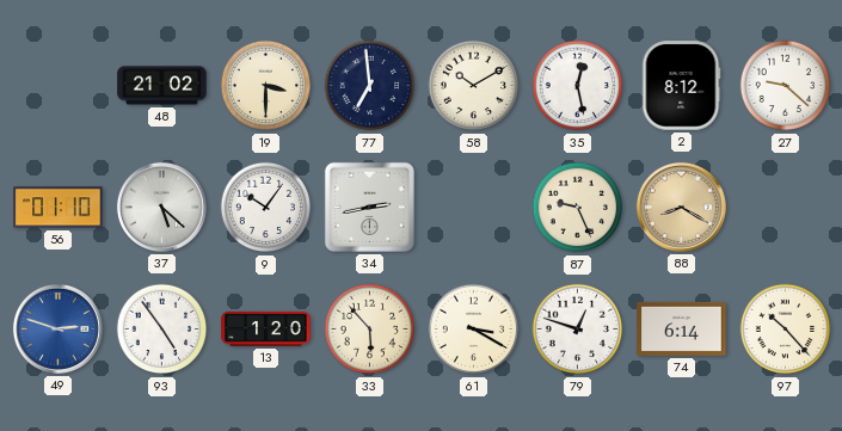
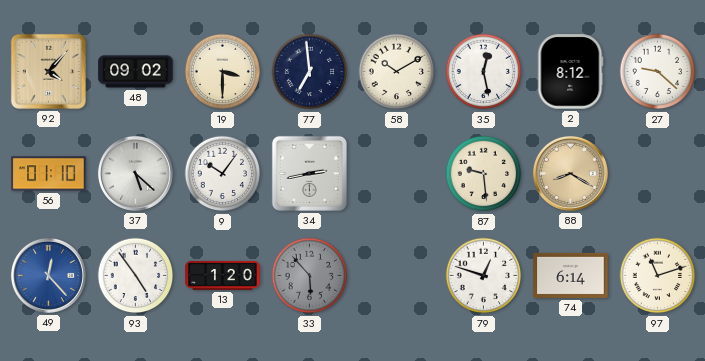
92: none -> 4:07 (48, 71)
48: 21:02 -> 09:02 (136, 72)
87: 9:26 -> 9:29 (484, 174)
49: 2:48 -> 12:23 (48, 275)
33 dial: cream -> grey (310, 276)
61: 3:20 -> none (474, 330)
97: 10:23 -> 11:12 (658, 276)
